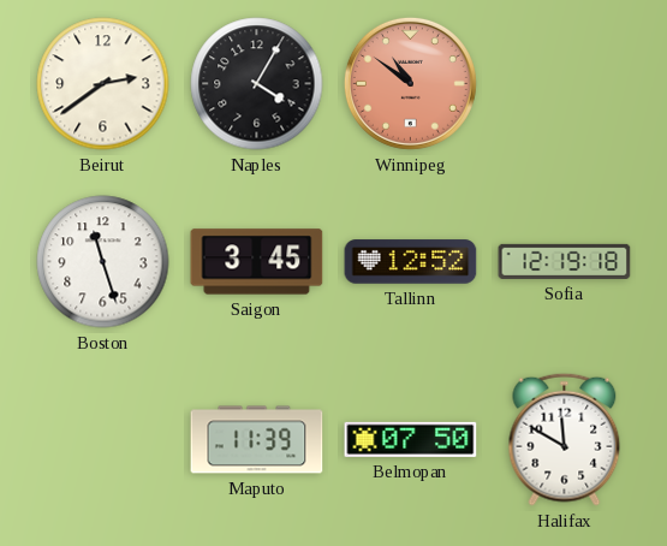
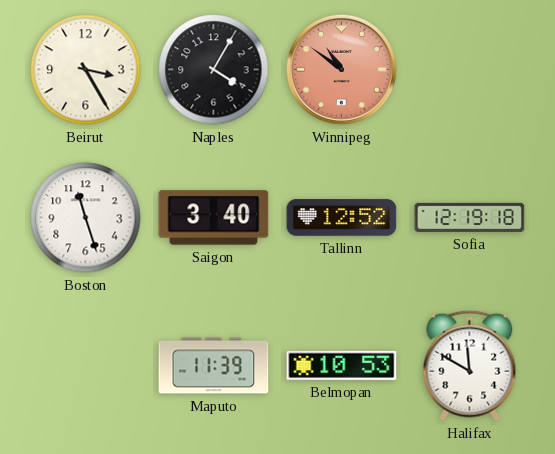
Beirut: 2:39 -> 3:25 (86, 70)
Saigon: 3:45 -> 3:40 (214, 218)
Belmopan: 07:50 -> 10:53 (342, 365)
